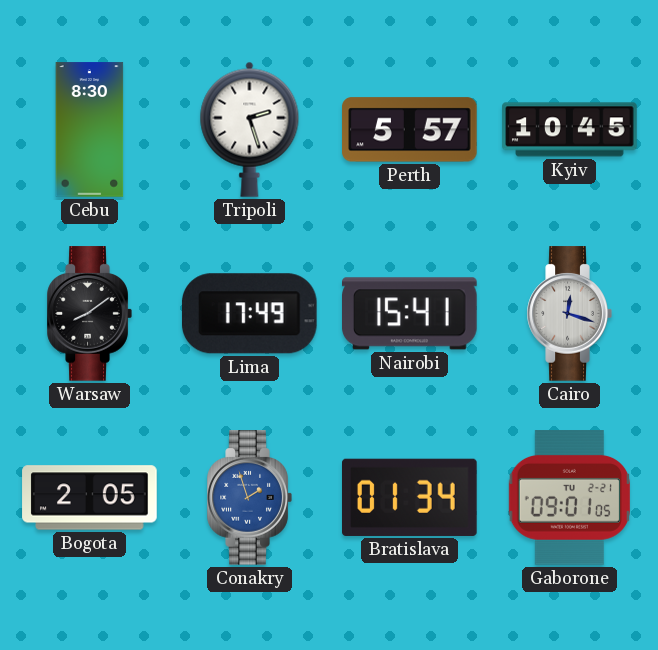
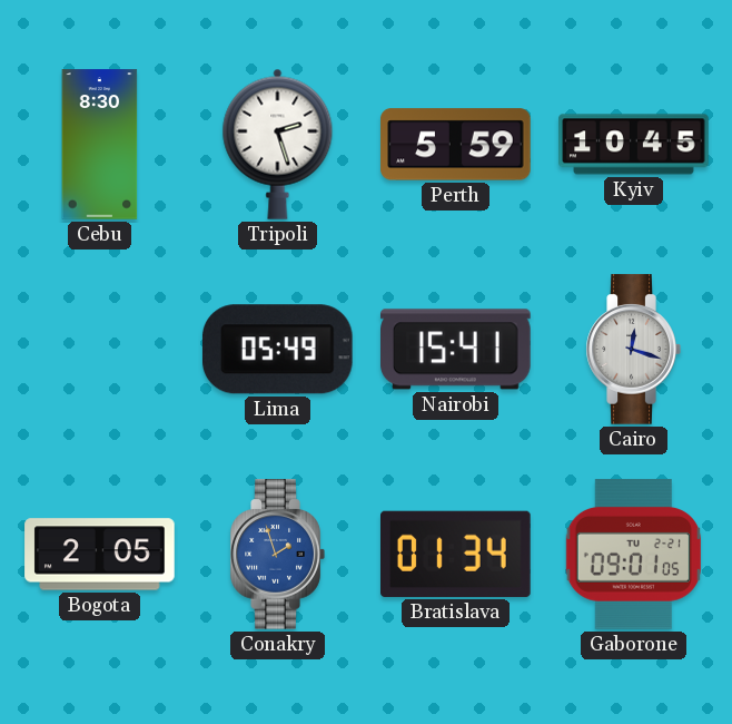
Perth: 5:57 -> 5:59 (456, 145)
Warsaw: 8:09 -> none (89, 314)
Lima: 17:49 -> 05:49 (277, 350)
